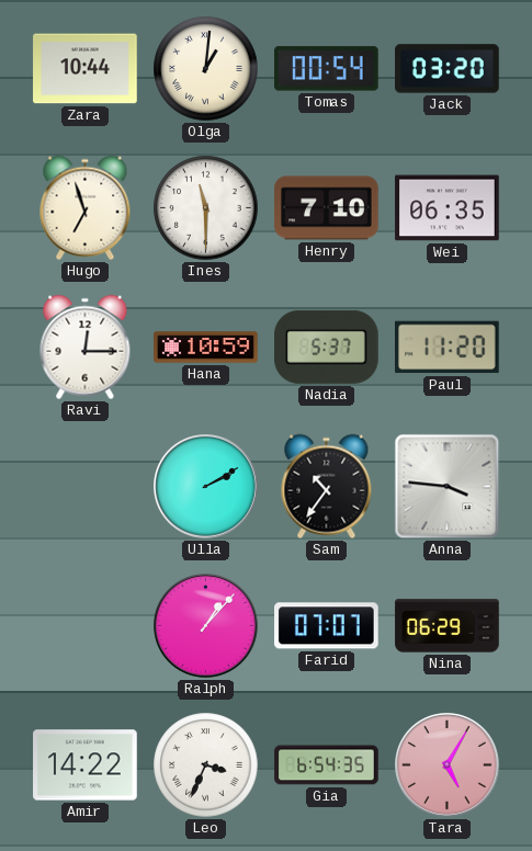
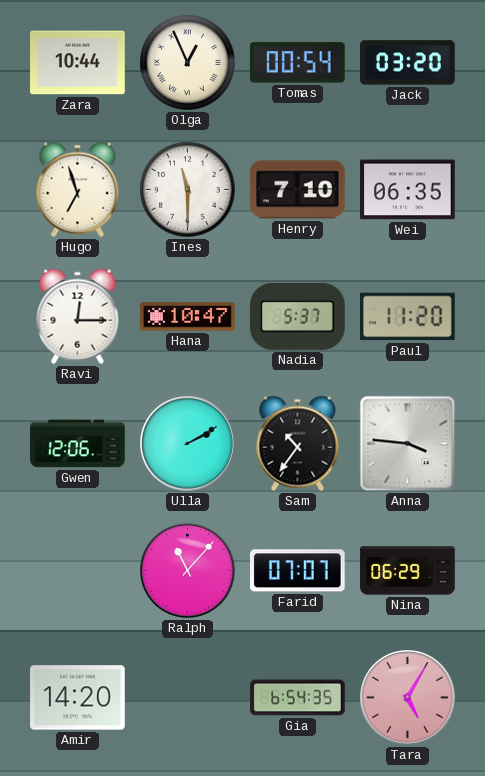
Olga: 1:01 -> 12:56 (188, 63)
Hana: 10:59 -> 10:47 (188, 317)
Gwen: none -> 12:06 (78, 444)
Ralph: 1:07 -> 11:07 (188, 571)
Amir: 14:22 -> 14:20 (78, 698)
Leo: 3:34 -> none (206, 765)
